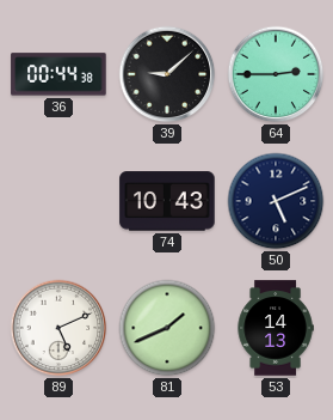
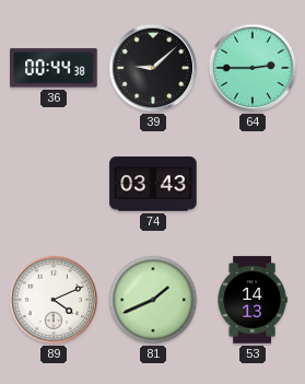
74: 10:43 -> 03:43 (153, 184)
50: 5:11 -> none (276, 201)
89: 5:11 -> 4:11 (54, 300)
